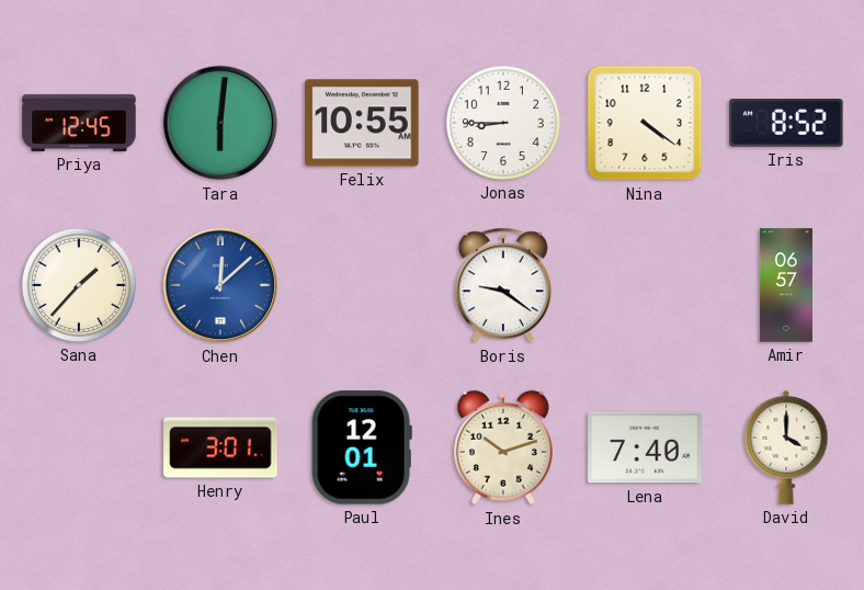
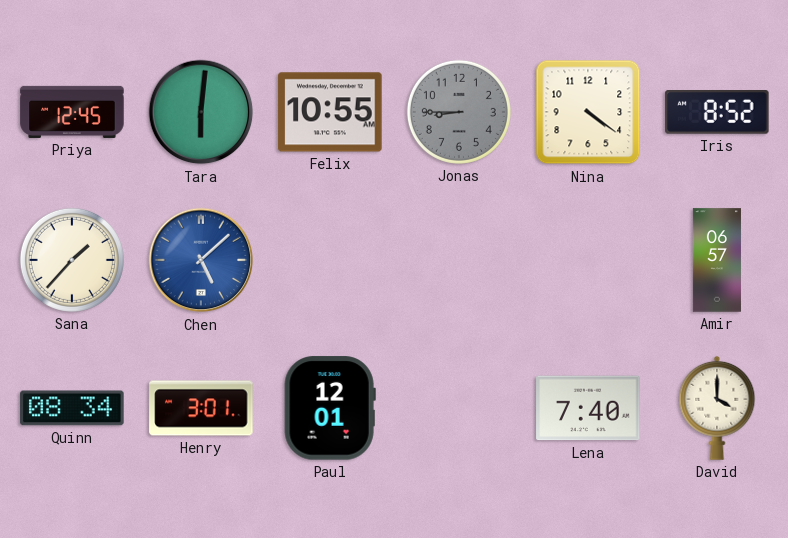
Jonas dial: white -> grey (459, 112)
Chen: 12:08 -> 5:08 (201, 260)
Boris: 9:21 -> none (503, 285)
Quinn: none -> 08:34 (72, 408)
Ines: 10:12 -> none (504, 447)
